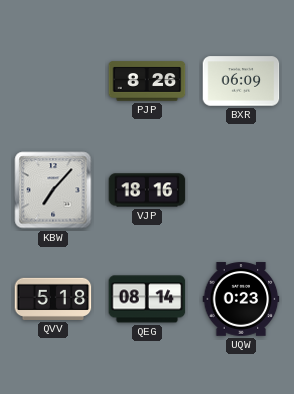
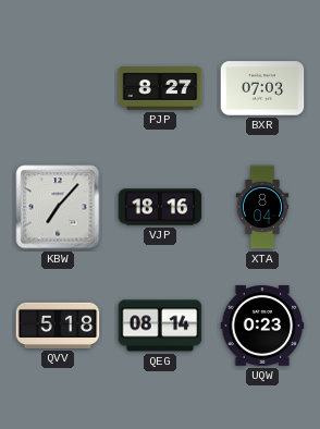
PJP: 8:26 -> 8:27 (160, 88)
BXR: 06:09 -> 07:03 (262, 88)
XTA: none -> 8:04 (262, 207)
